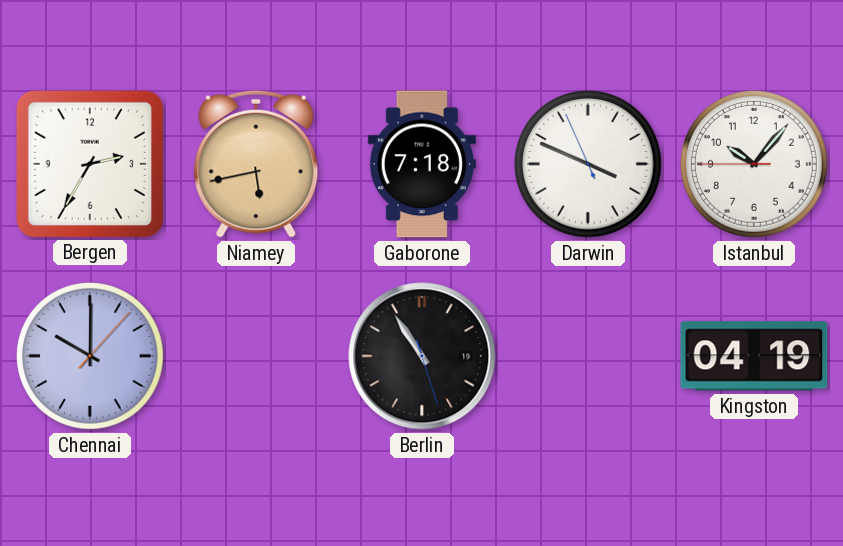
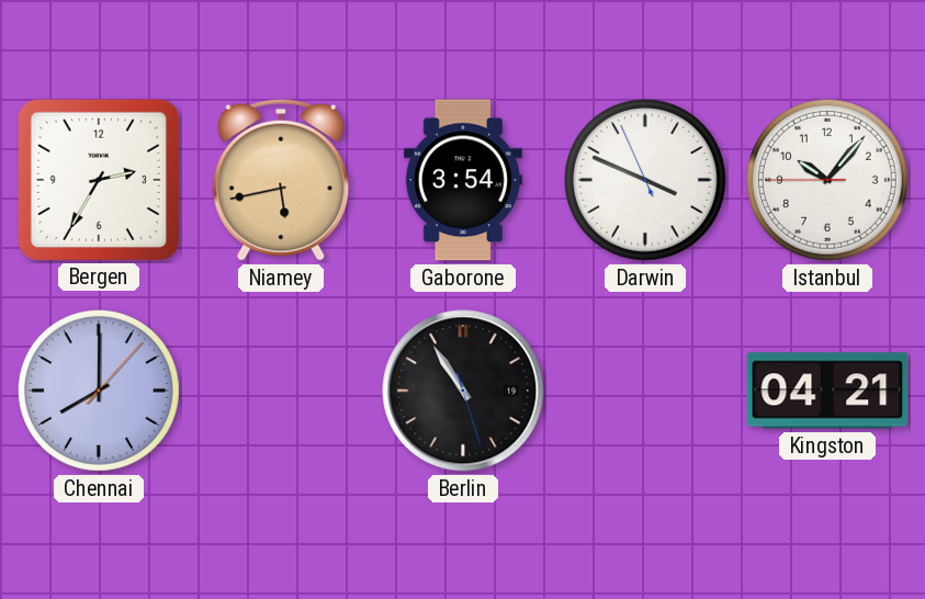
Gaborone: 7:18 -> 3:54 (463, 180)
Chennai: 10:00 -> 8:00 (99, 391)
Kingston: 04:19 -> 04:21 (827, 391)
